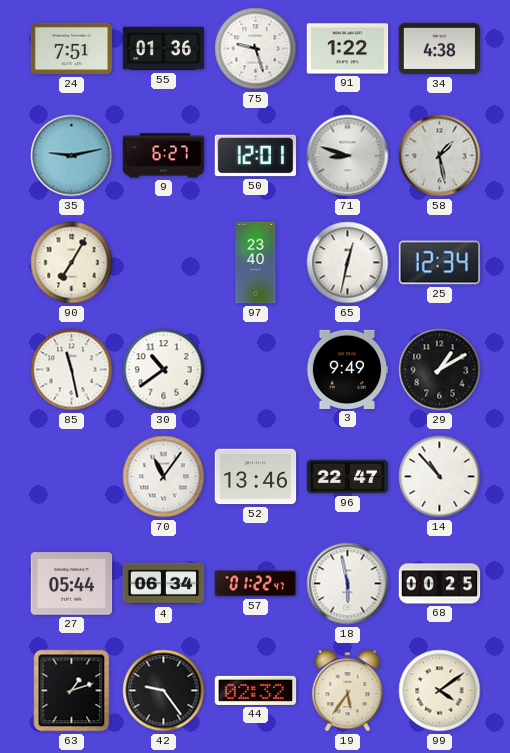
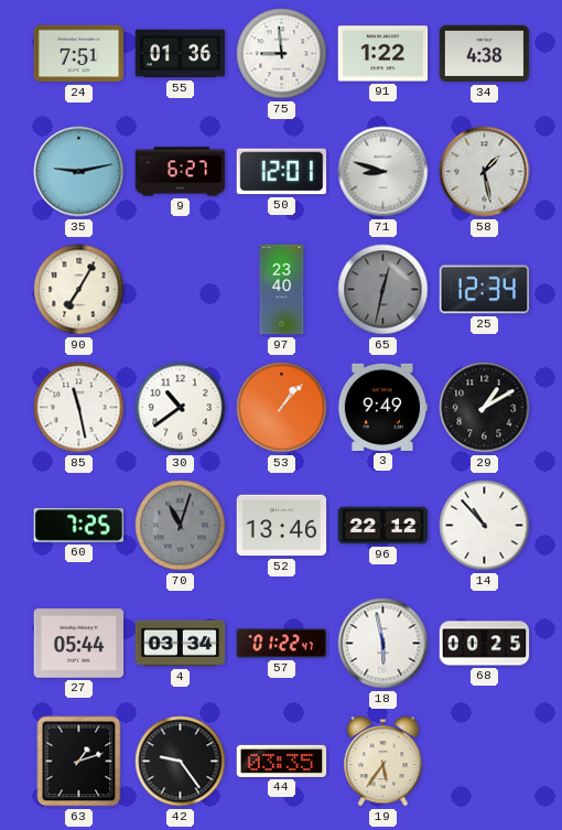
75: 9:27 -> 8:59 (282, 54)
65 dial: white -> grey (383, 290)
53: none -> 1:07 (282, 408)
60: none -> 7:25 (79, 526)
70: 11:06 -> 11:03 (181, 526)
70 dial: white -> grey (181, 526)
96: 22:47 -> 22:12 (383, 526)
4: 06:34 -> 03:34 (181, 644)
44: 02:32 -> 03:35 (282, 761)
99: 4:09 -> none (440, 691)
